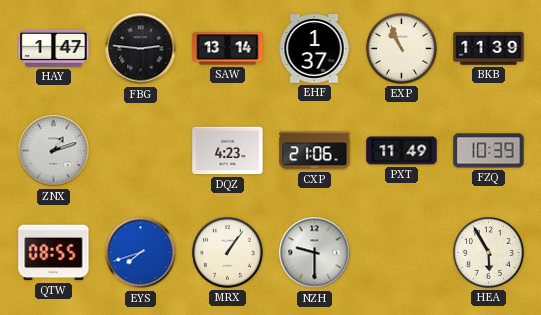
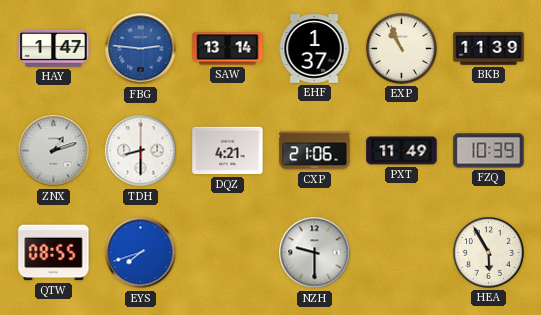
FBG dial: black -> blue (141, 49)
TDH: none -> 8:30 (141, 151)
DQZ: 4:23 -> 4:21 (228, 151)
MRX: 1:06 -> none (228, 253)
